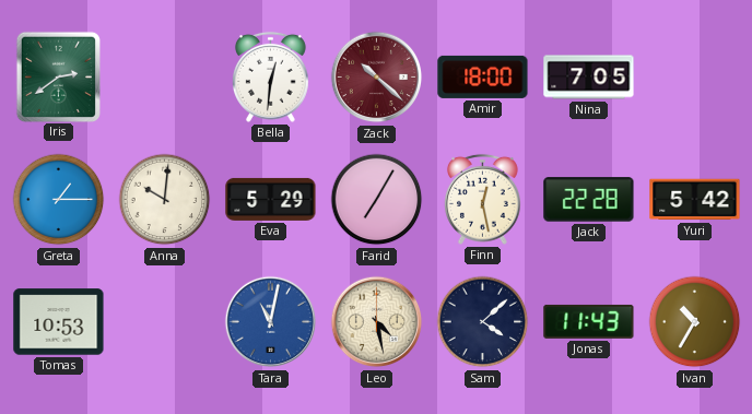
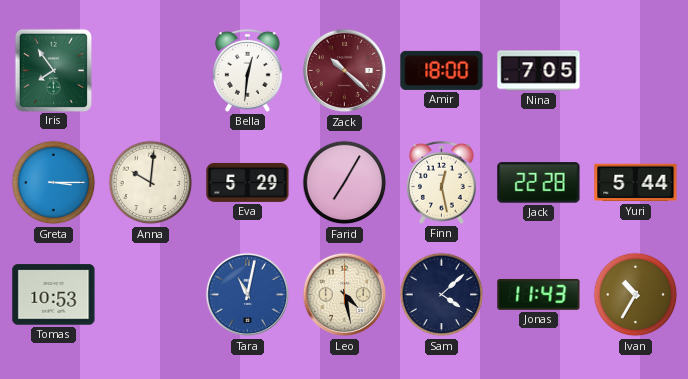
Iris: 2:39 -> 7:54 (53, 70)
Greta: 1:15 -> 3:15 (54, 183)
Yuri: 5:42 -> 5:44 (636, 183)
